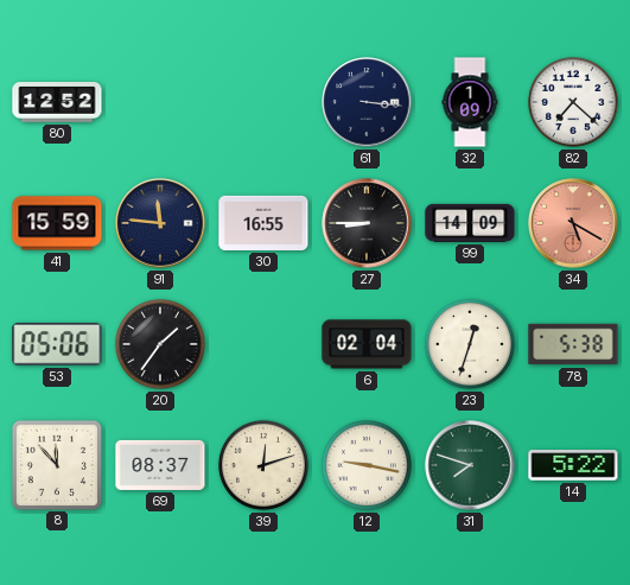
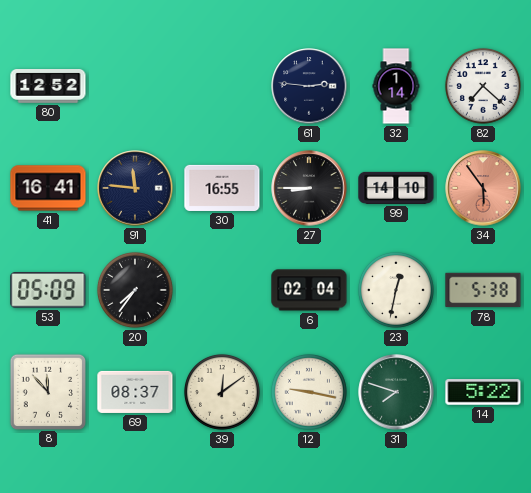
61: 3:16 -> 2:46 (309, 86)
32: 1:09 -> 1:14 (396, 86)
41: 15:59 -> 16:41 (48, 188)
99: 14:09 -> 14:10 (396, 188)
34: 5:20 -> 5:54 (483, 188)
53: 05:06 -> 05:09 (48, 290)
20: 1:36 -> 7:36 (135, 290)
23: 12:33 -> 12:32 (396, 290)
39: 12:12 -> 12:09 (222, 392)
